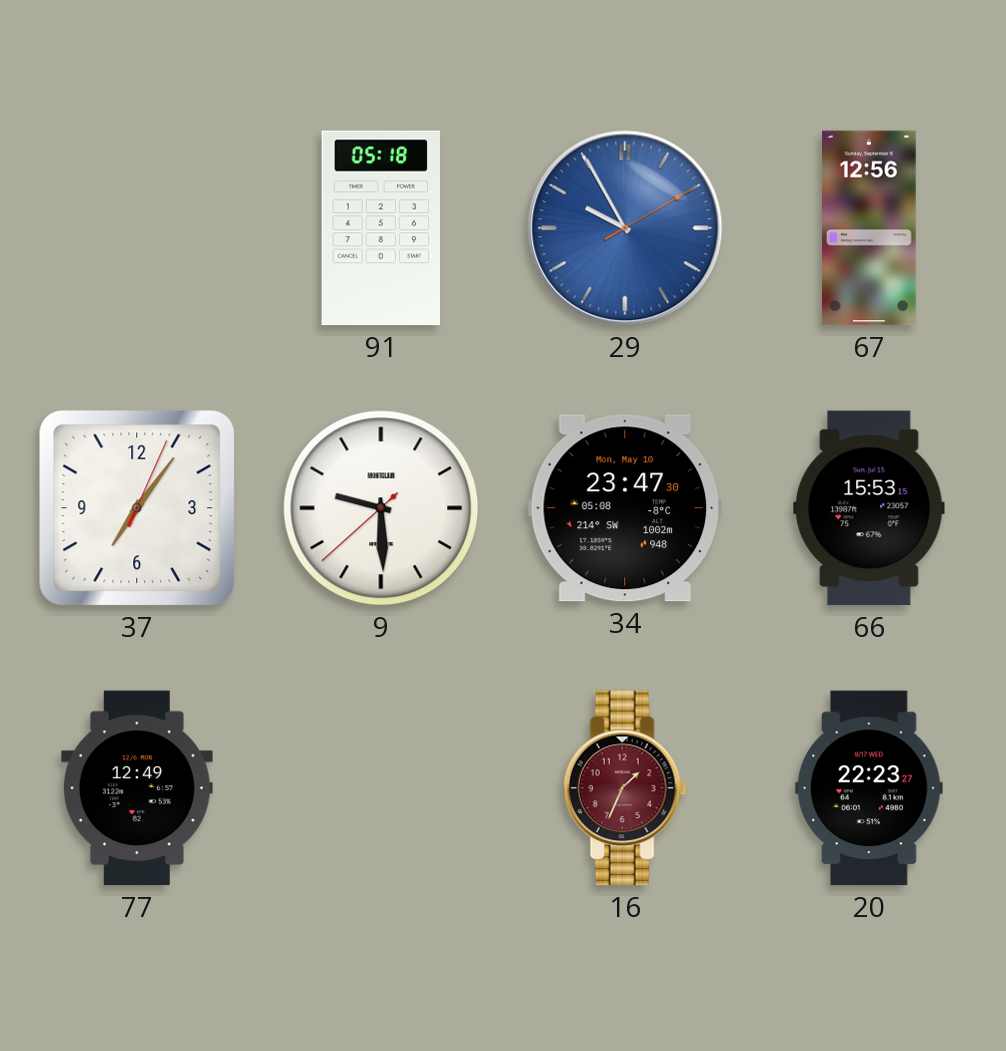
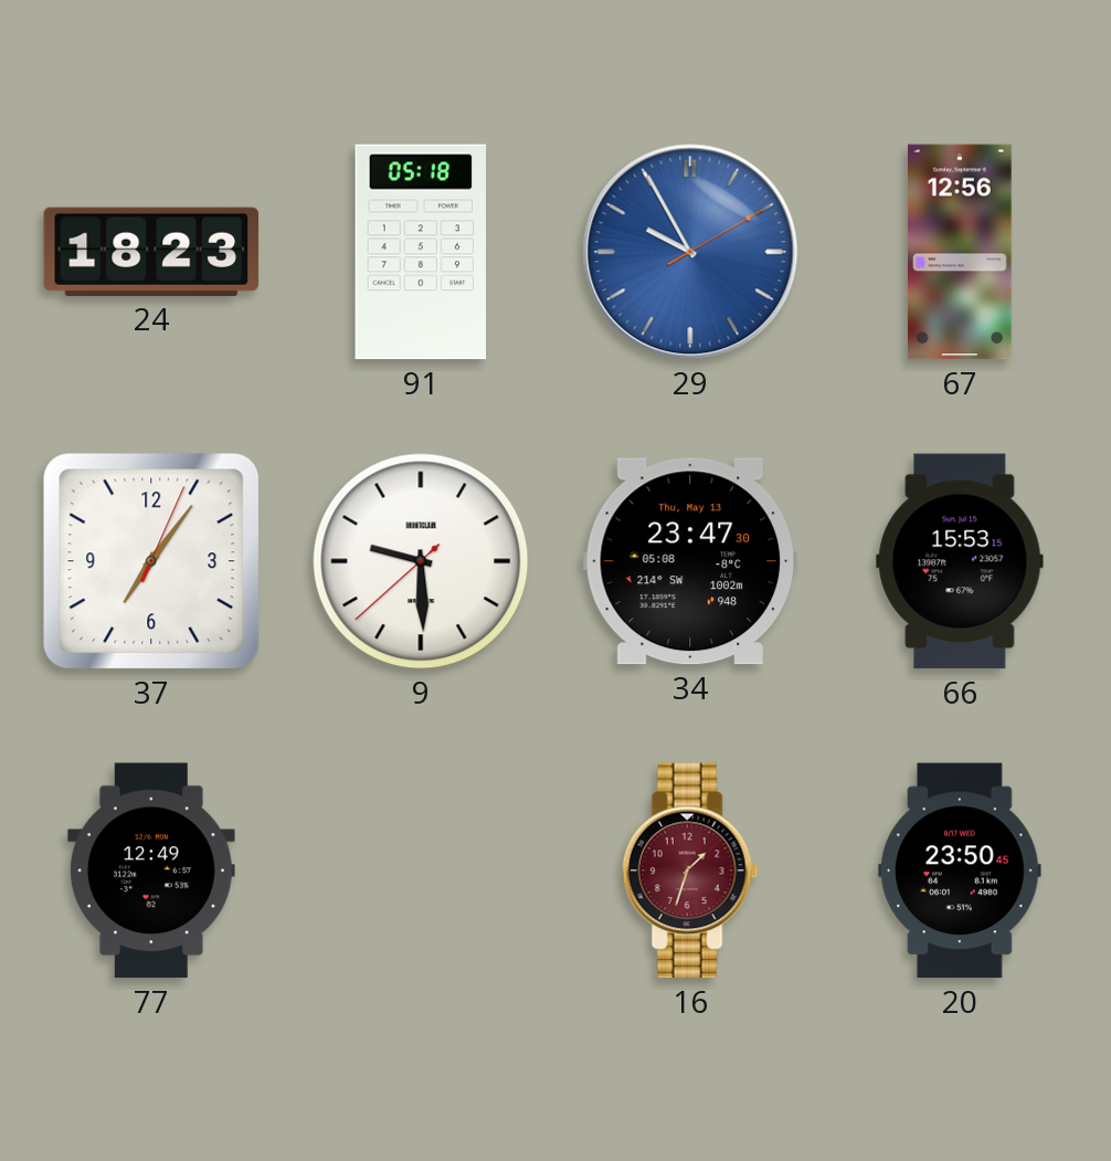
24: none -> 18:23 (151, 252)
34 date: Mon, May 10 -> Thu, May 13 (689, 561)
16: 1:34 -> 1:33 (690, 870)
20: 22:23 -> 23:50 (960, 870)
